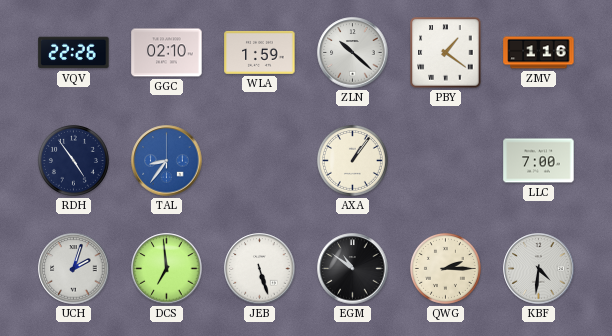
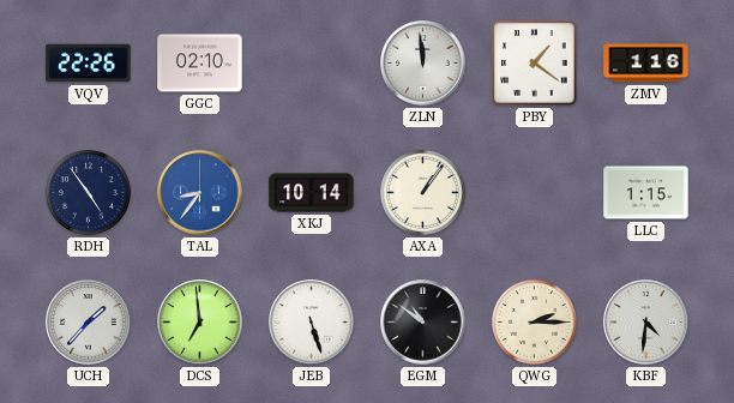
WLA: 1:59 -> none (260, 52)
ZLN: 10:22 -> 11:59 (423, 64)
XKJ: none -> 10:14 (312, 193)
LLC: 7:00 -> 1:15 (646, 193)
UCH: 2:03 -> 1:37 (89, 323)
